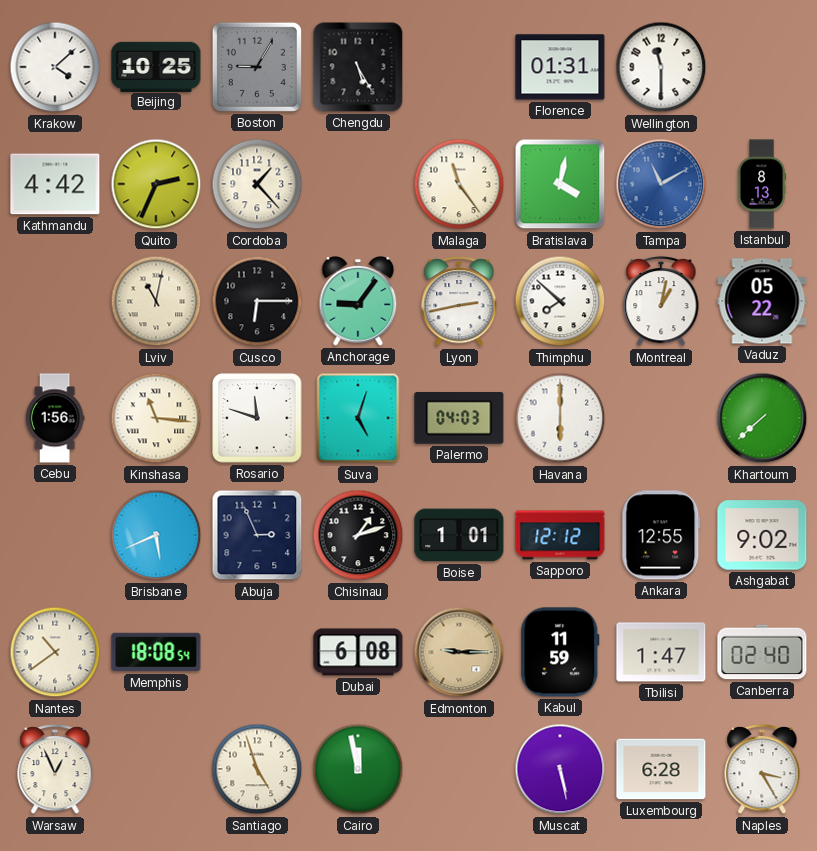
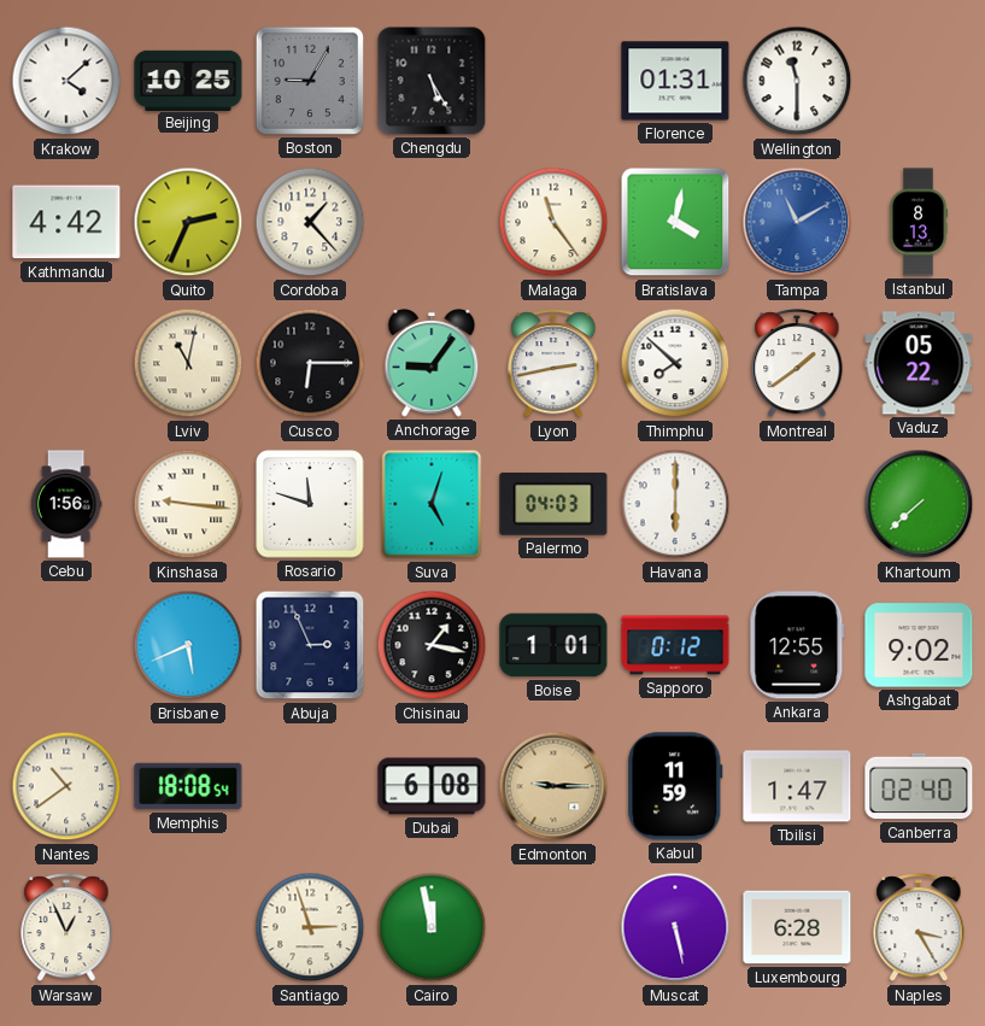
Montreal: 1:02 -> 1:39 (797, 364)
Kinshasa: 11:16 -> 9:16 (188, 504)
Chisinau: 1:12 -> 1:17 (432, 645)
Sapporo: 12:12 -> 0:12 (675, 645)
Santiago: 4:57 -> 2:57 (310, 927)
